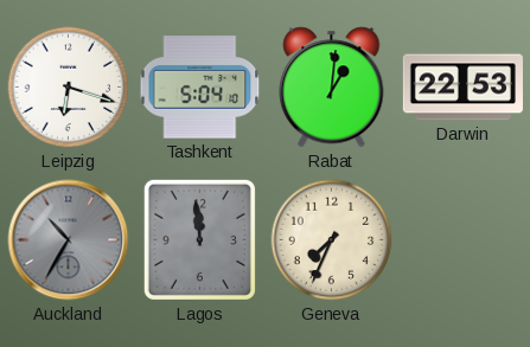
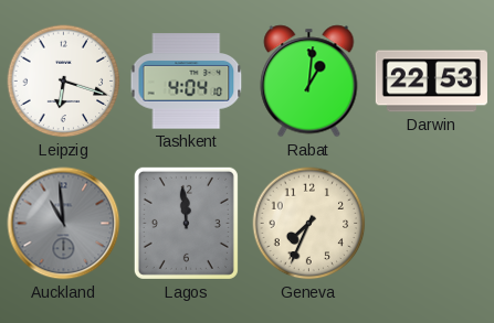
Tashkent: 5:04 -> 4:04 (187, 82)
Auckland: 10:35 -> 10:59 (64, 224)
